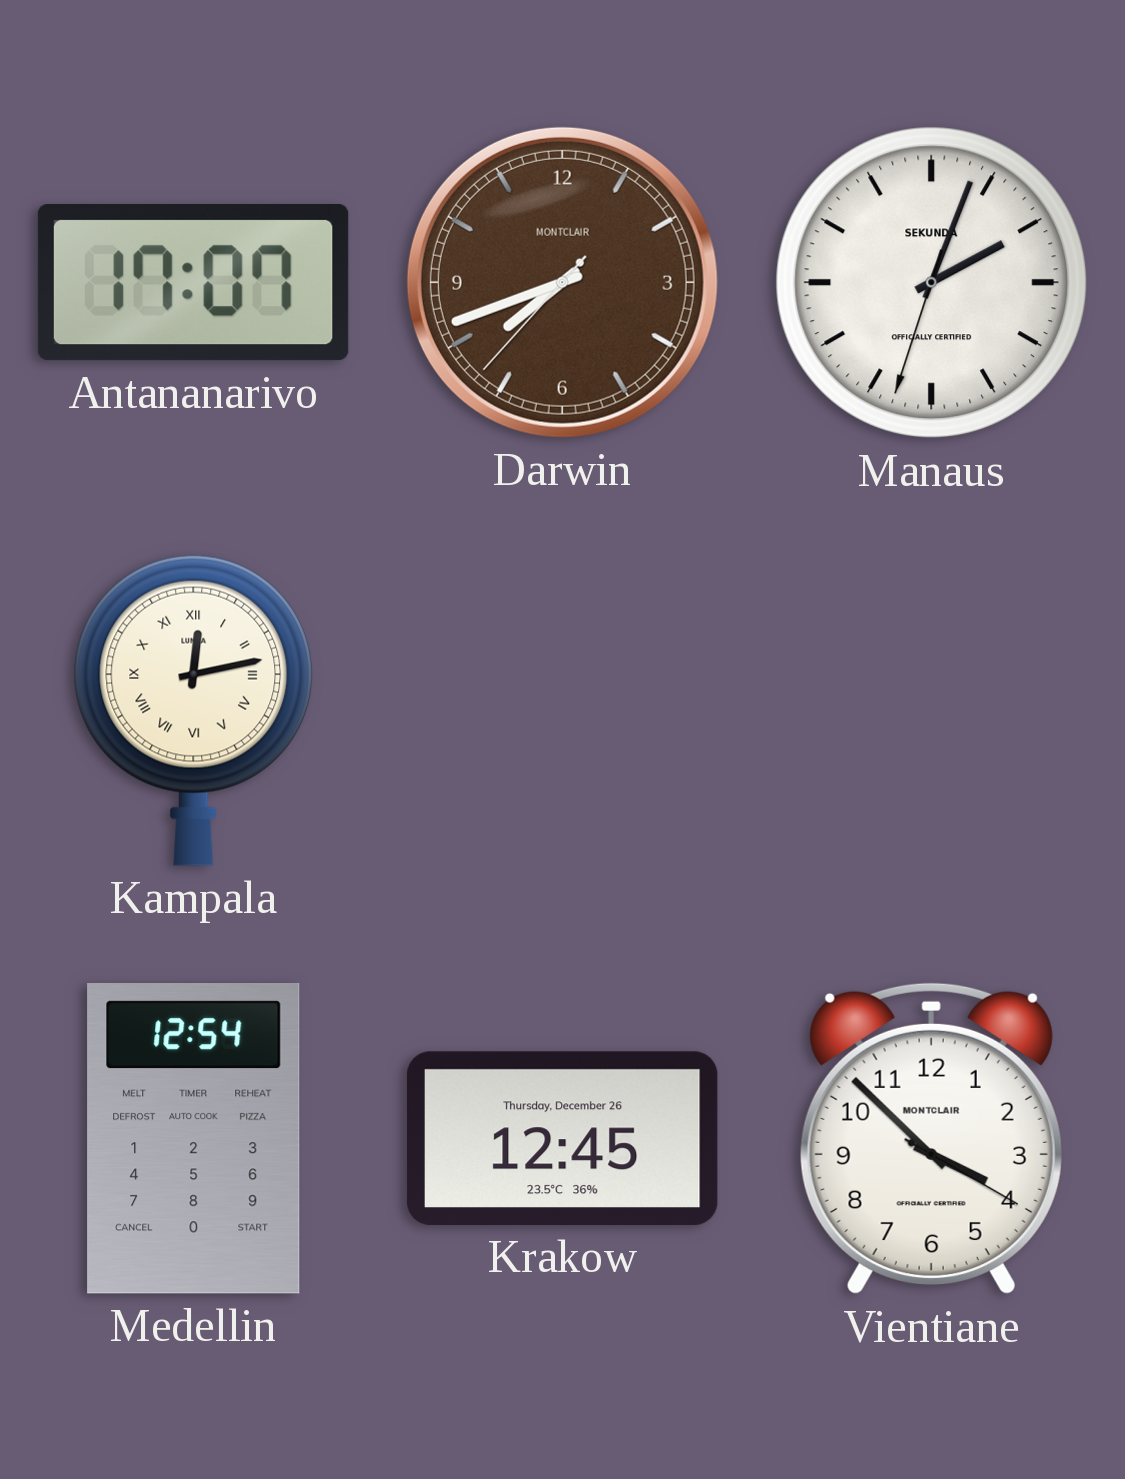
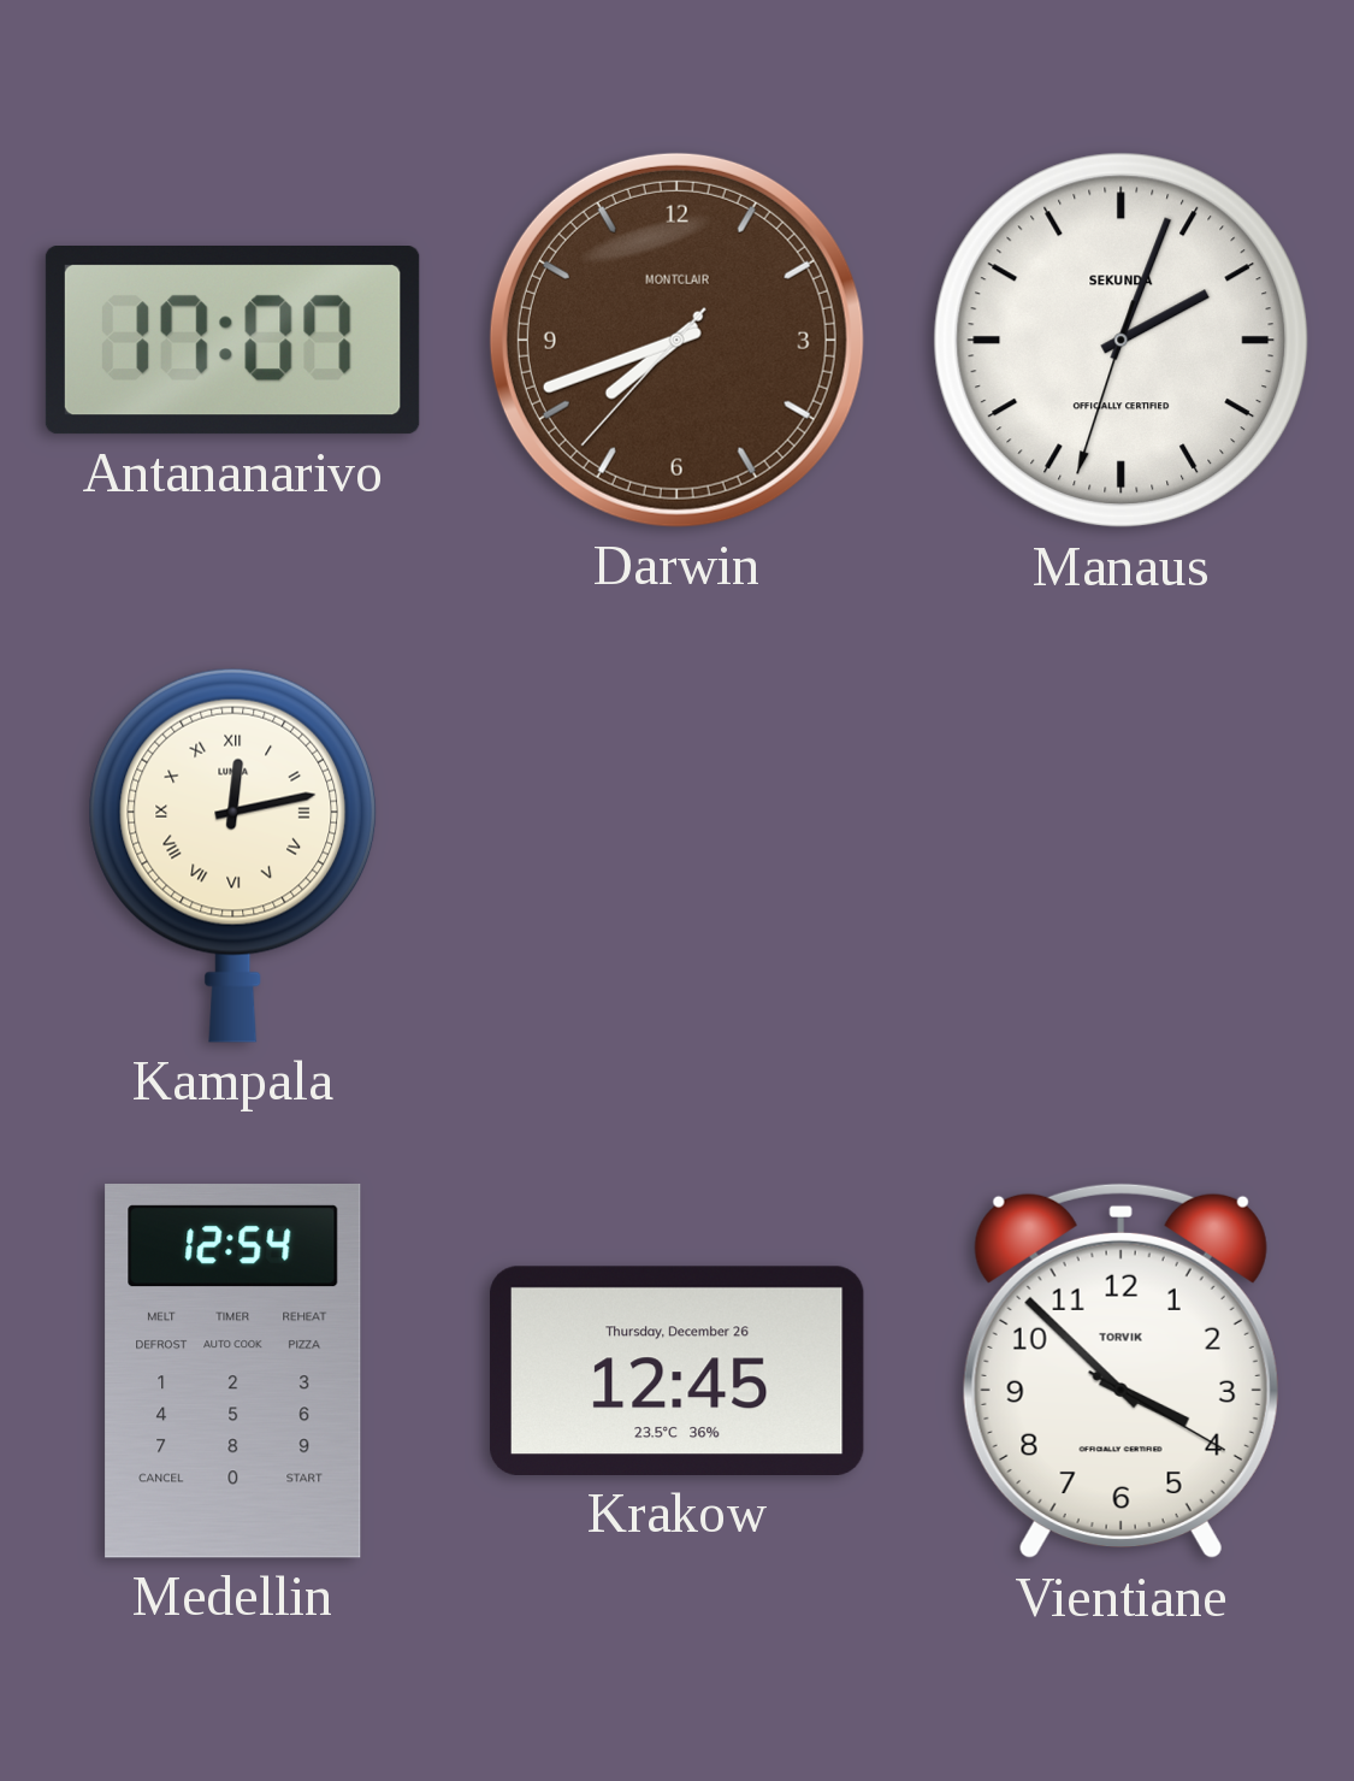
Vientiane brand: MONTCLAIR -> TORVIK (1121, 1372)
